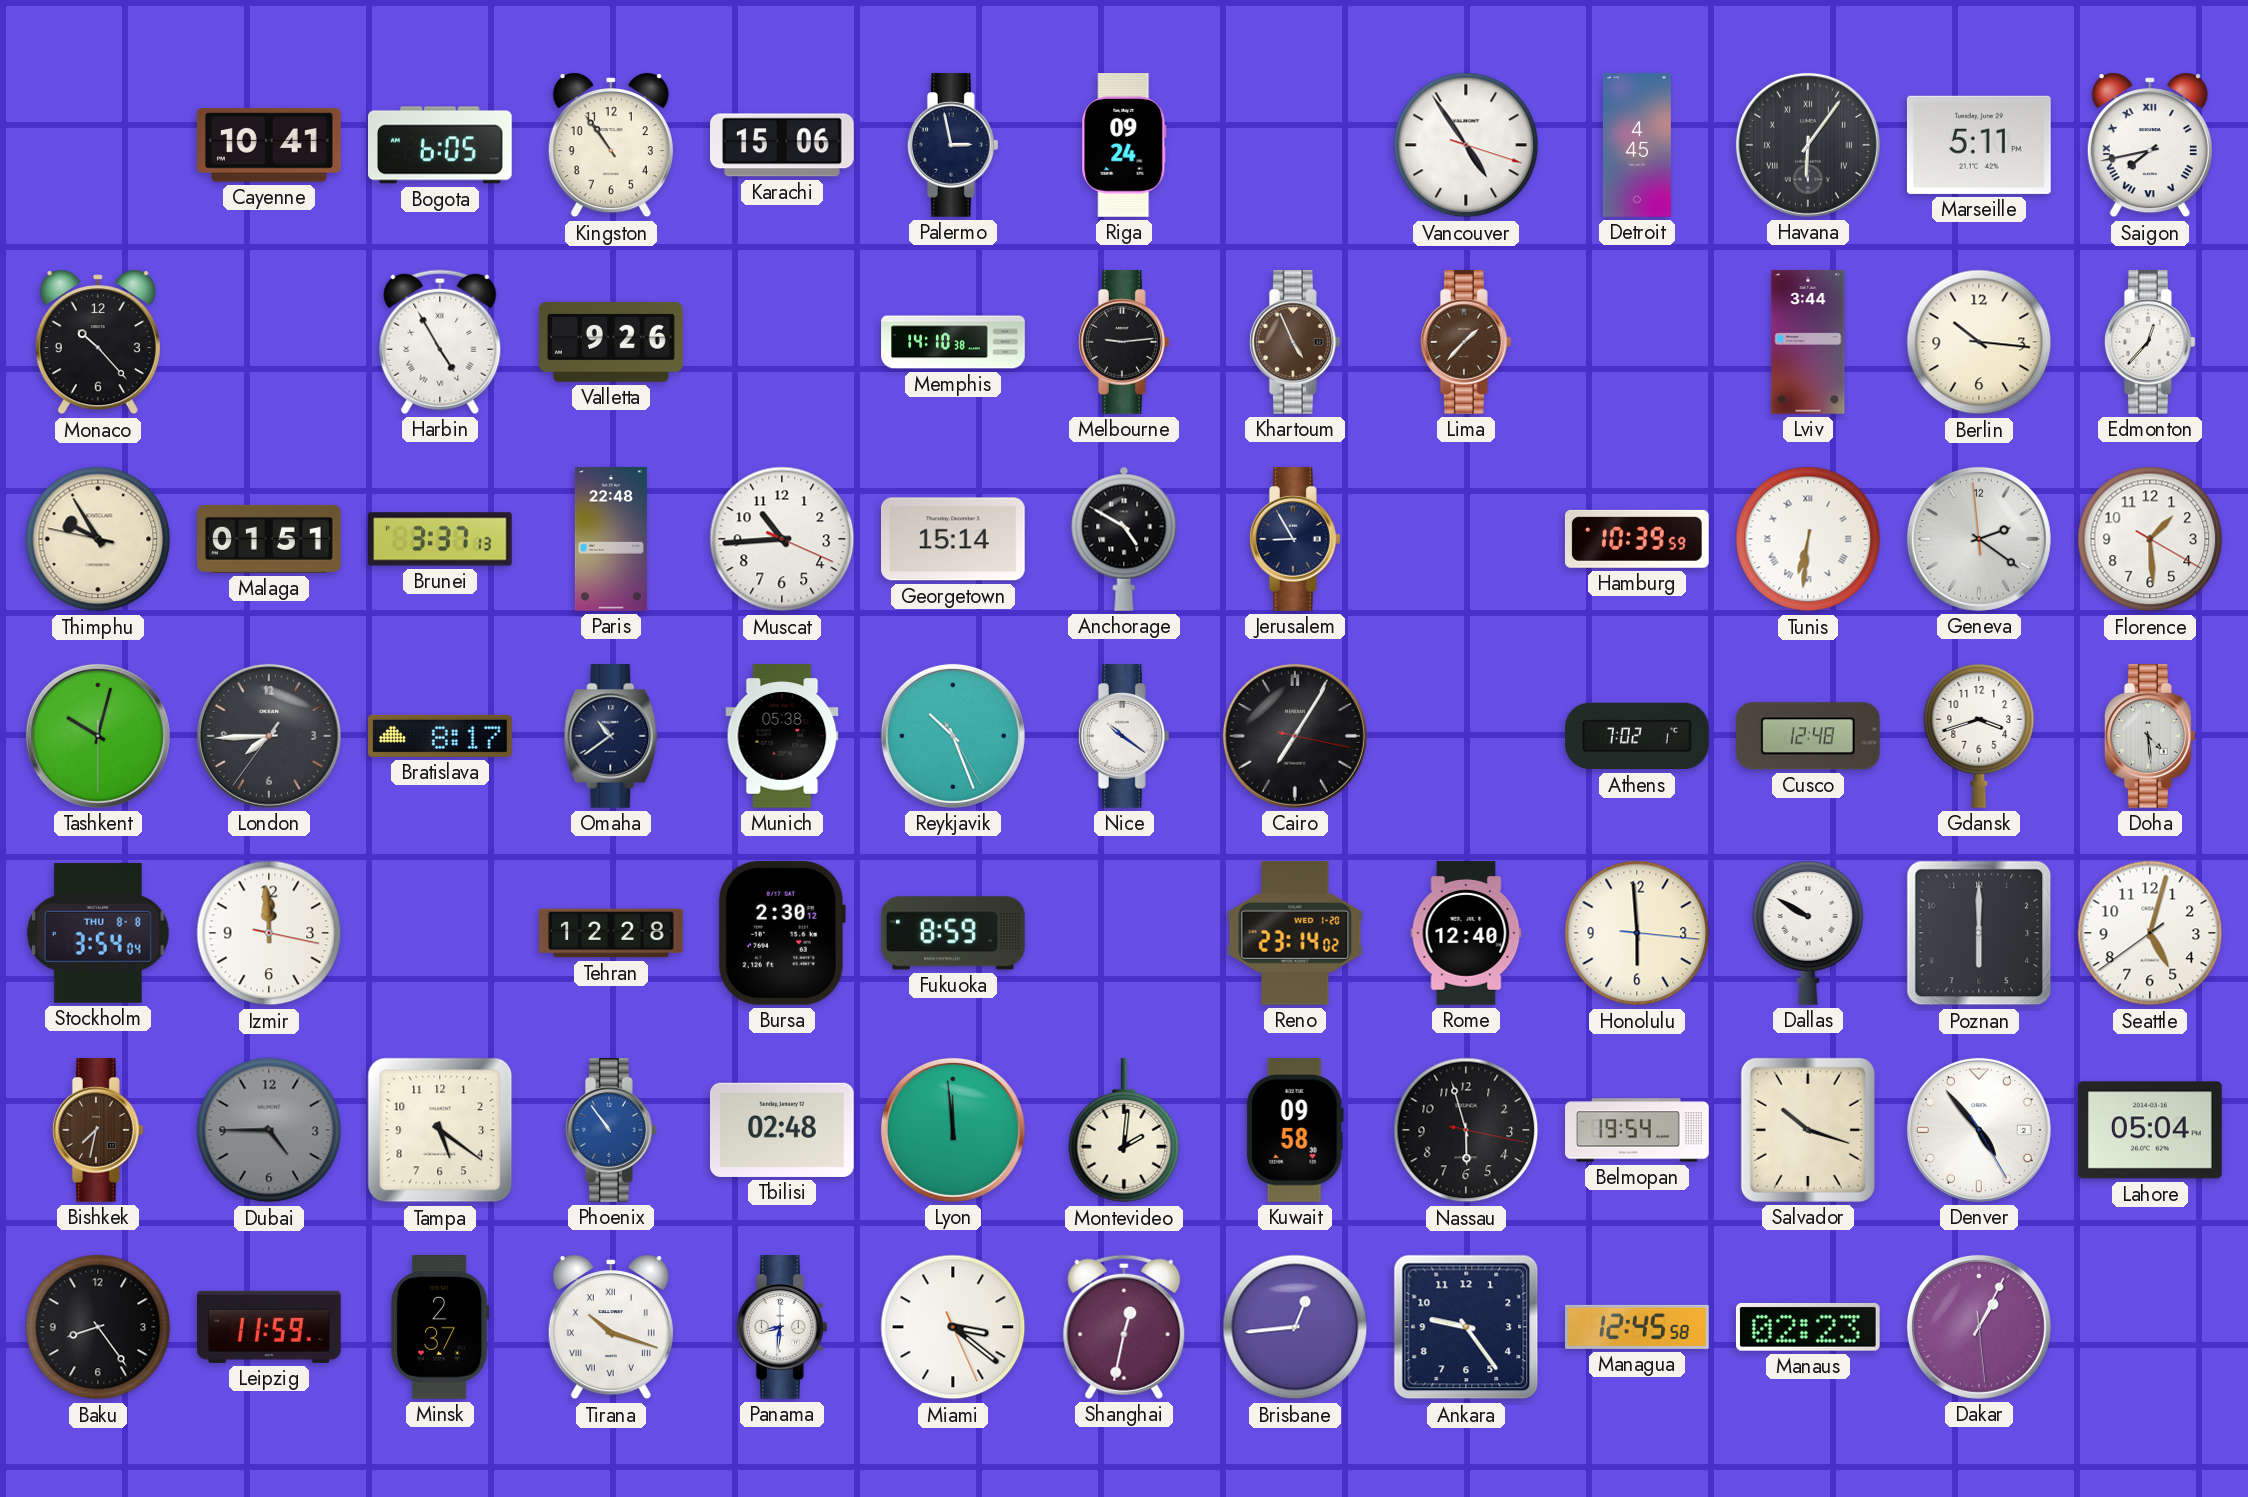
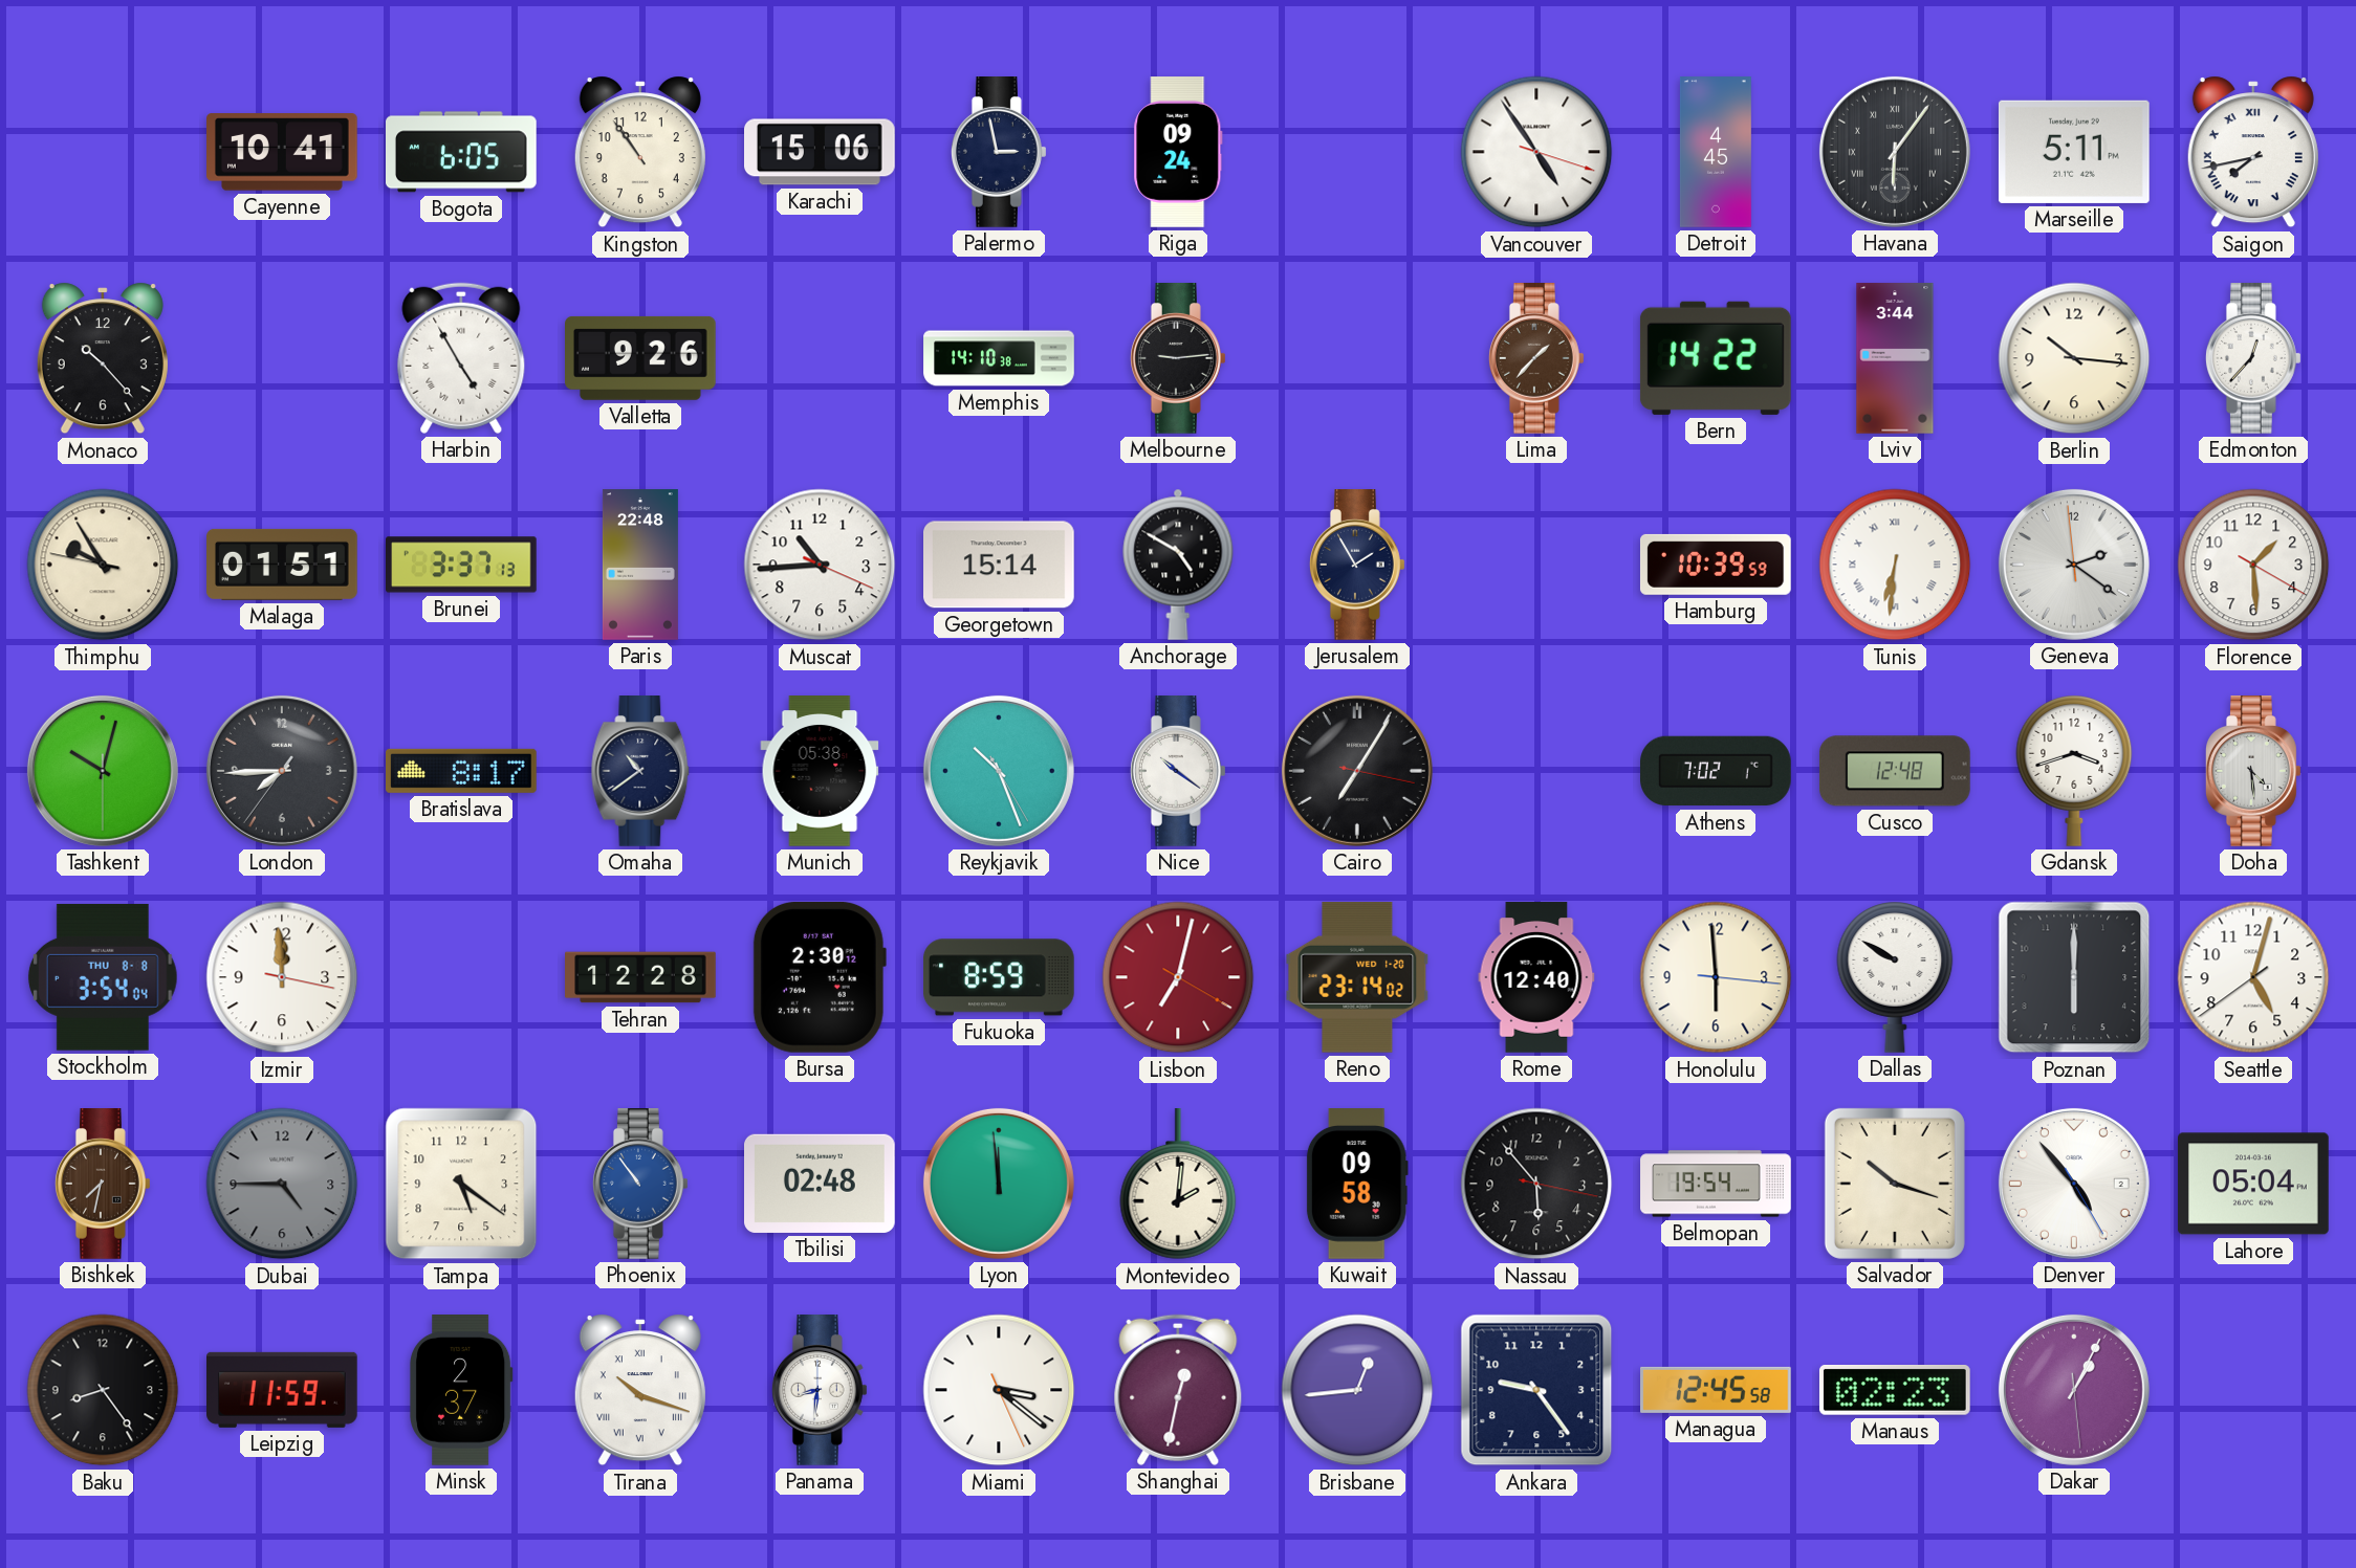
Khartoum: 4:56 -> none (1295, 343)
Bern: none -> 14:22 (1716, 358)
Jerusalem: 8:55 -> 1:55 (1357, 566)
Lisbon: none -> 7:02 (1178, 977)
Nassau: 5:57 -> 5:53 (1536, 1184)
